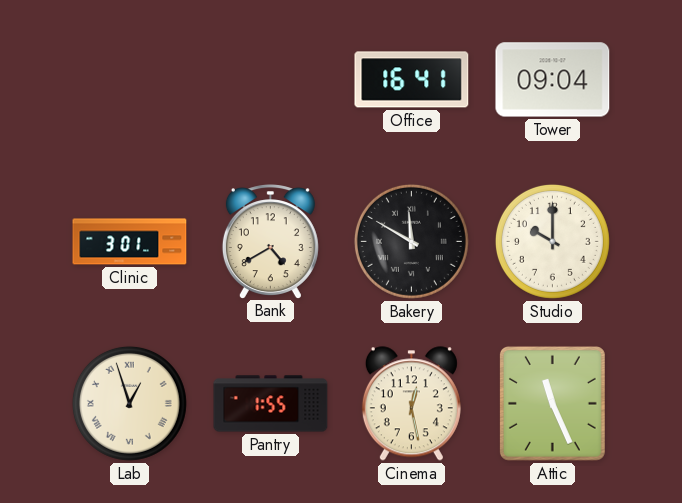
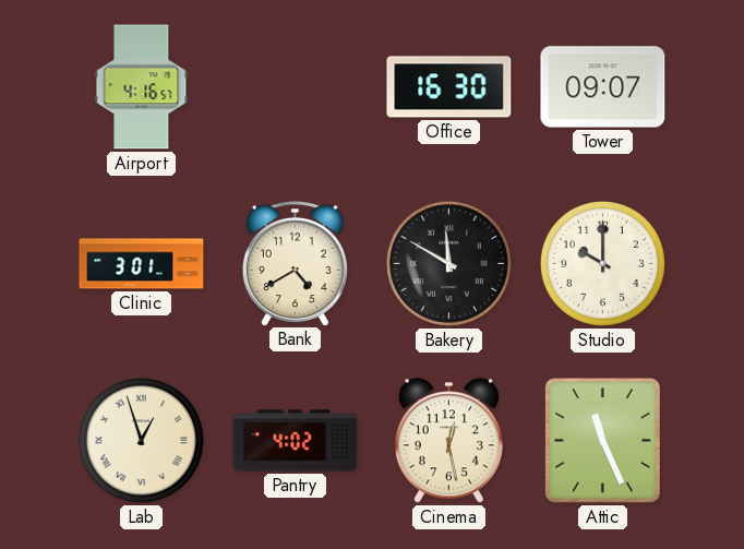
Airport: none -> 4:16 (142, 87)
Office: 16:41 -> 16:30 (449, 87)
Tower: 09:04 -> 09:07 (603, 87)
Pantry: 1:55 -> 4:02 (296, 441)
